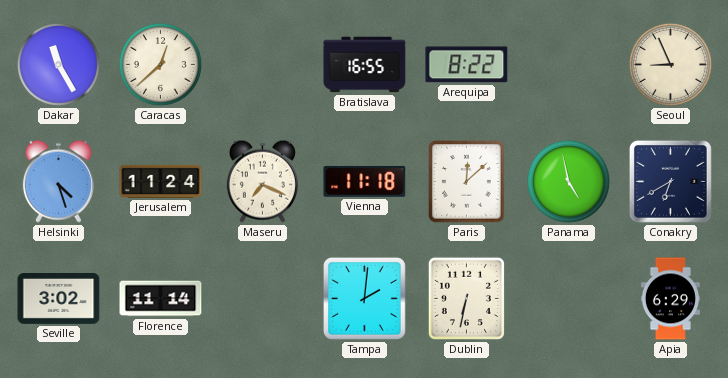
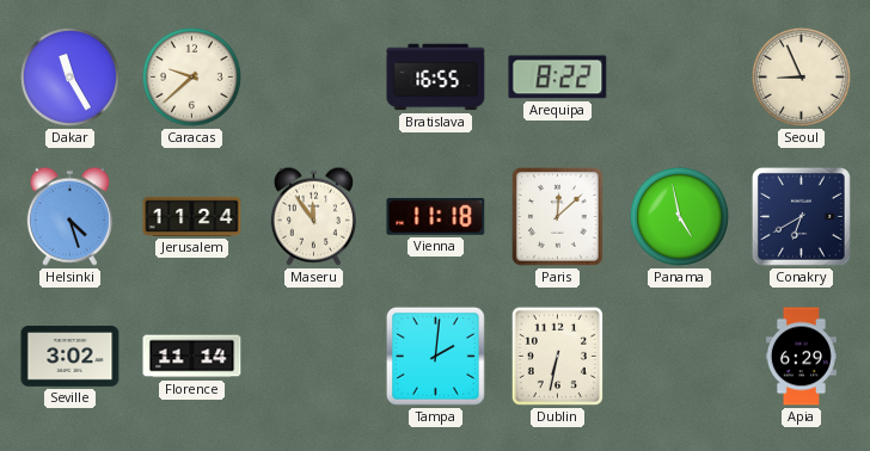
Caracas: 12:38 -> 9:38 (191, 76)
Maseru: 7:19 -> 11:54 (313, 216)
